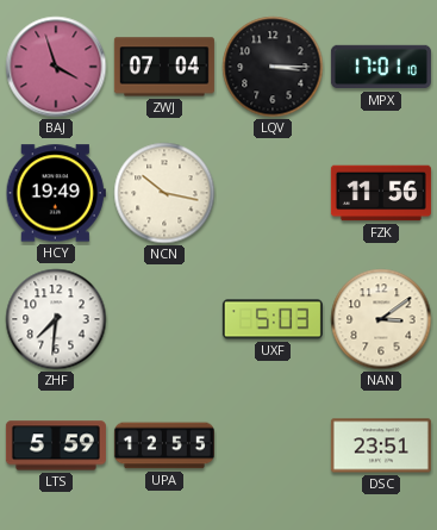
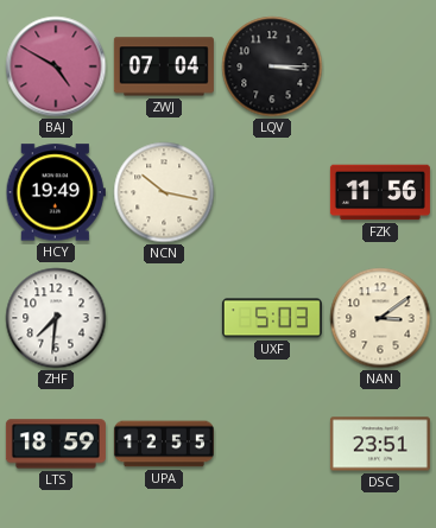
BAJ: 3:57 -> 4:50 (56, 66)
MPX: 17:01 -> none (381, 67)
LTS: 5:59 -> 18:59 (56, 444)
